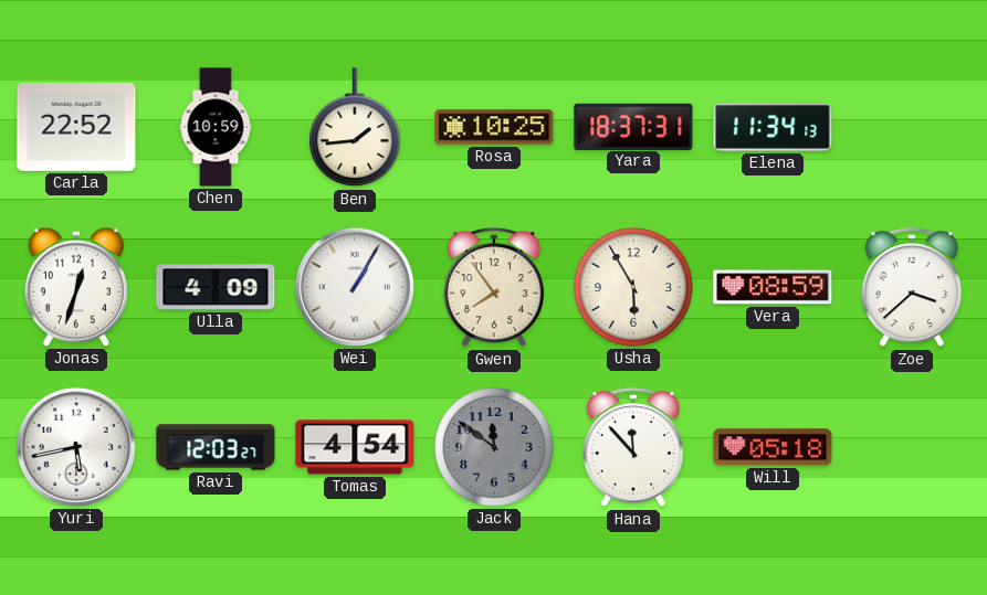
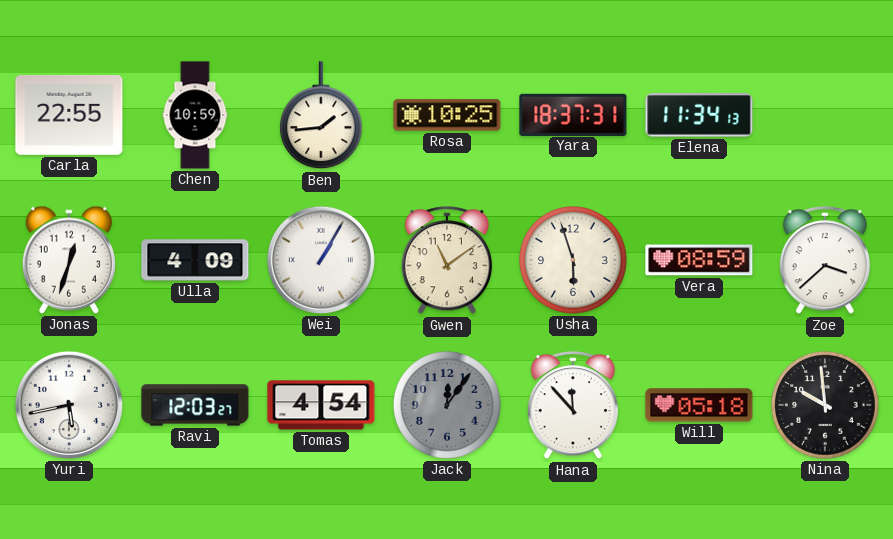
Carla: 22:52 -> 22:55 (69, 115)
Gwen: 7:54 -> 11:09 (446, 261)
Usha: 5:55 -> 5:57 (573, 260)
Jack: 11:51 -> 12:06 (447, 405)
Nina: none -> 9:59 (825, 405)
